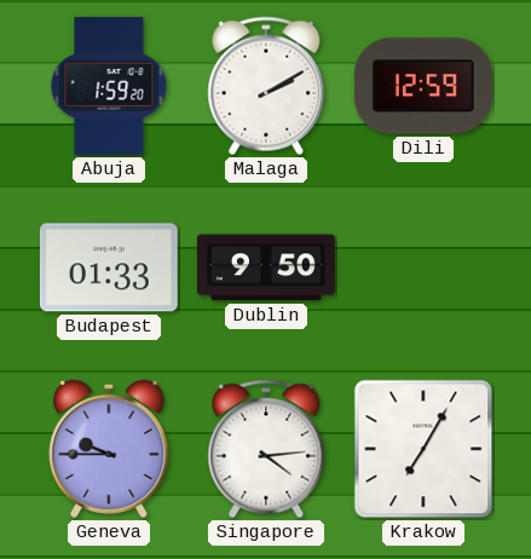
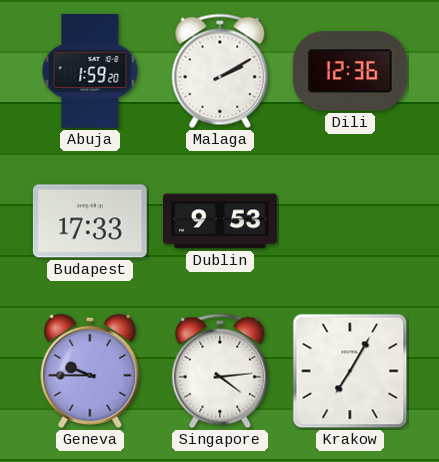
Dili: 12:59 -> 12:36 (350, 71)
Budapest: 01:33 -> 17:33 (90, 221)
Dublin: 9:50 -> 9:53 (221, 221)
